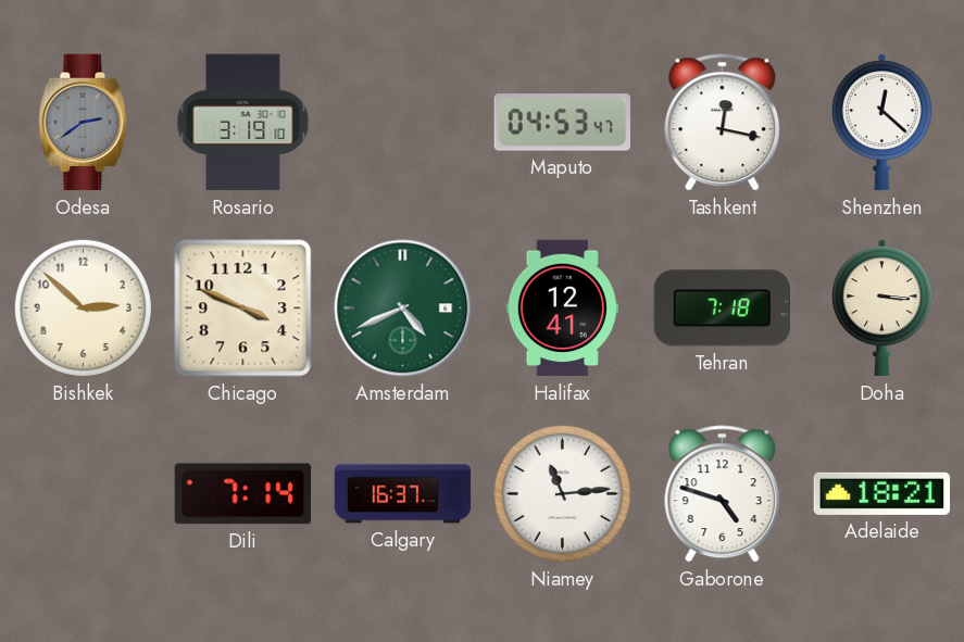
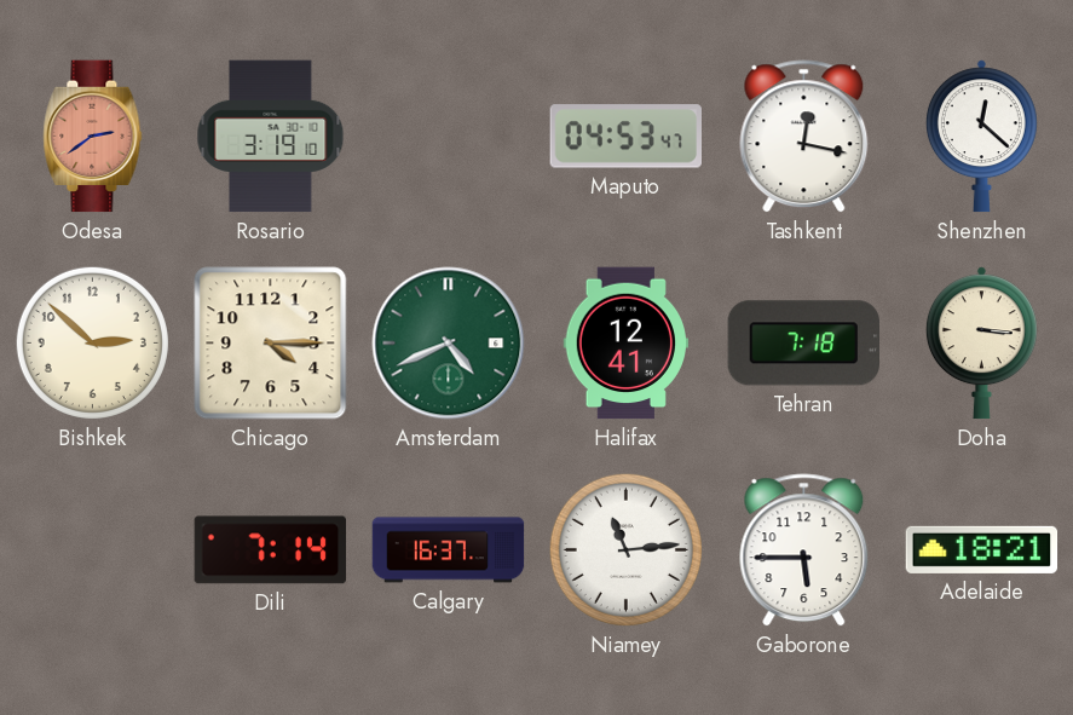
Odesa dial: grey -> salmon (93, 137)
Chicago: 3:49 -> 4:15 (271, 344)
Gaborone: 4:48 -> 5:45 (804, 550)
